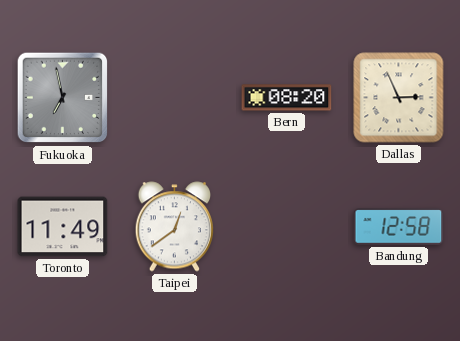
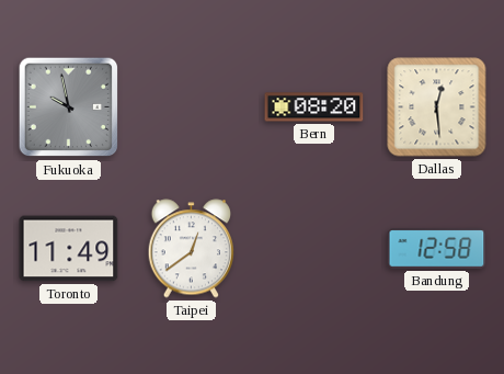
Fukuoka: 6:58 -> 9:58 (69, 107)
Dallas: 2:56 -> 12:29 (437, 107)
